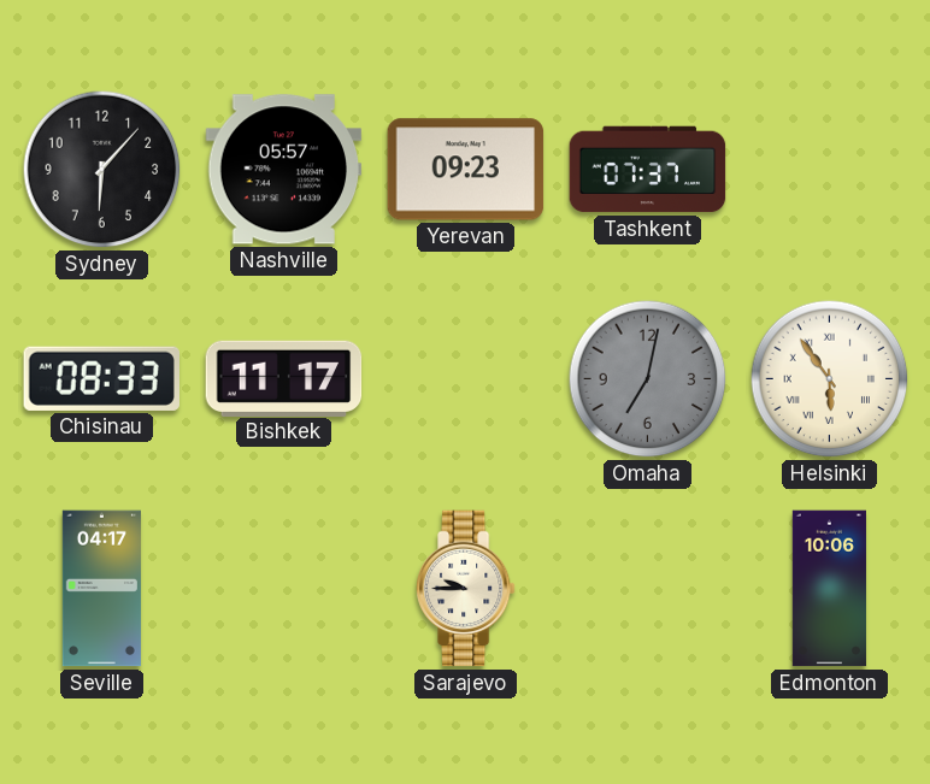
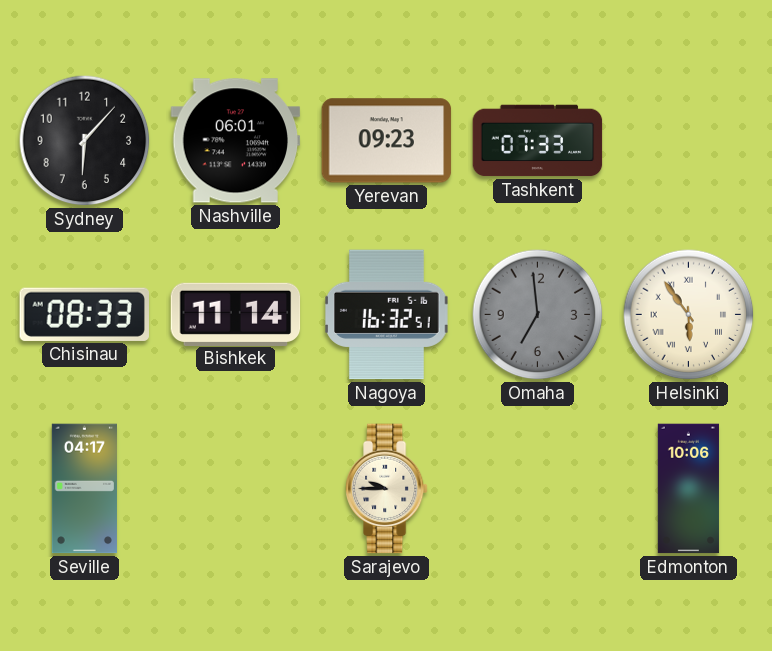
Nashville: 05:57 -> 06:01 (236, 141)
Tashkent: 07:37 -> 07:33 (538, 141)
Bishkek: 11:17 -> 11:14 (236, 314)
Nagoya: none -> 16:32 (387, 315)
Omaha: 7:02 -> 6:59 (538, 315)
